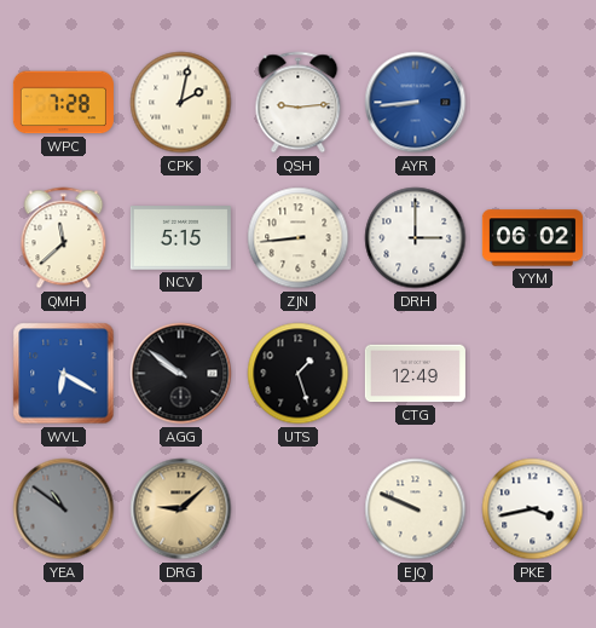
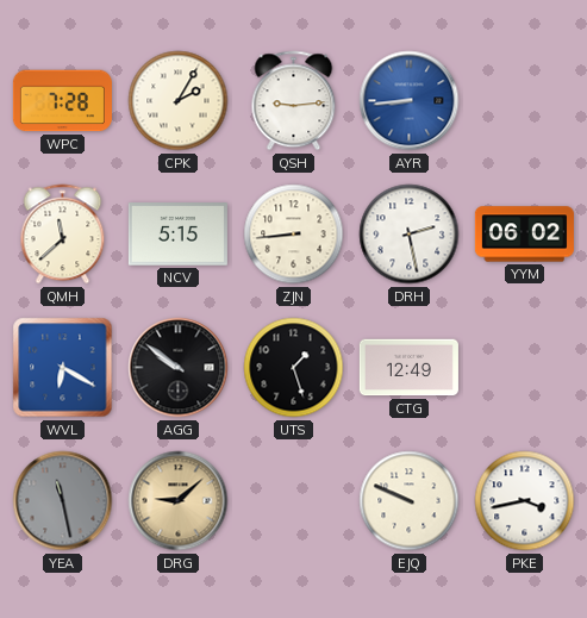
CPK: 2:02 -> 2:05 (179, 101)
DRH: 3:00 -> 2:28 (410, 235)
YEA: 10:51 -> 11:28 (63, 501)
